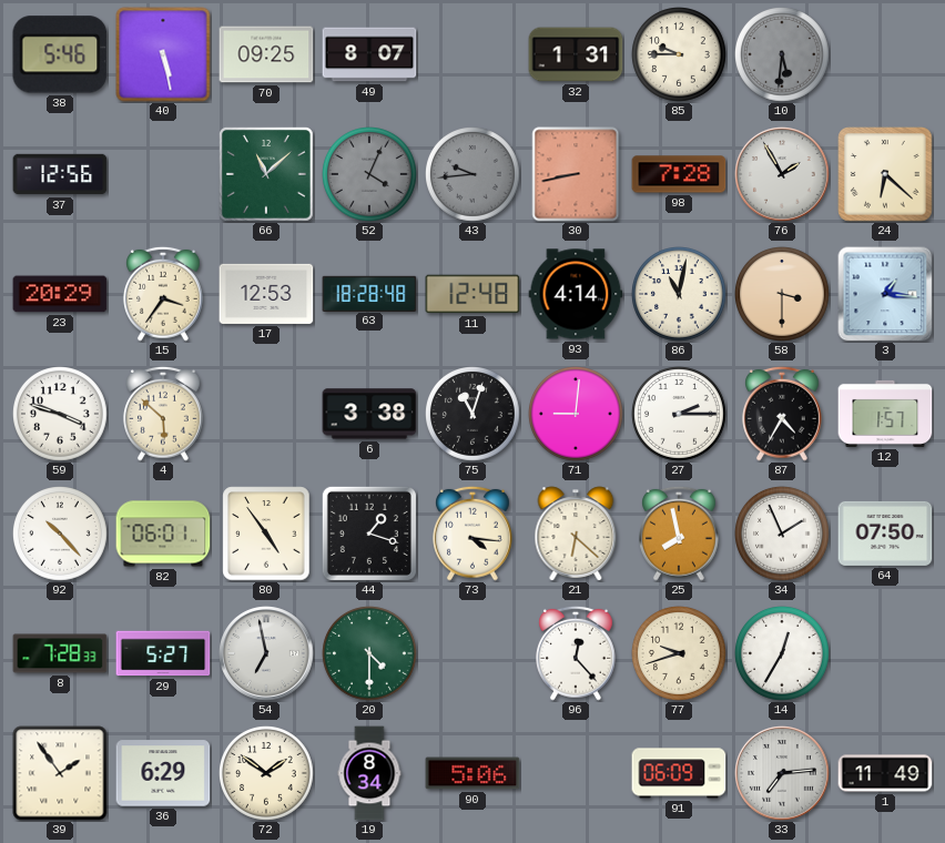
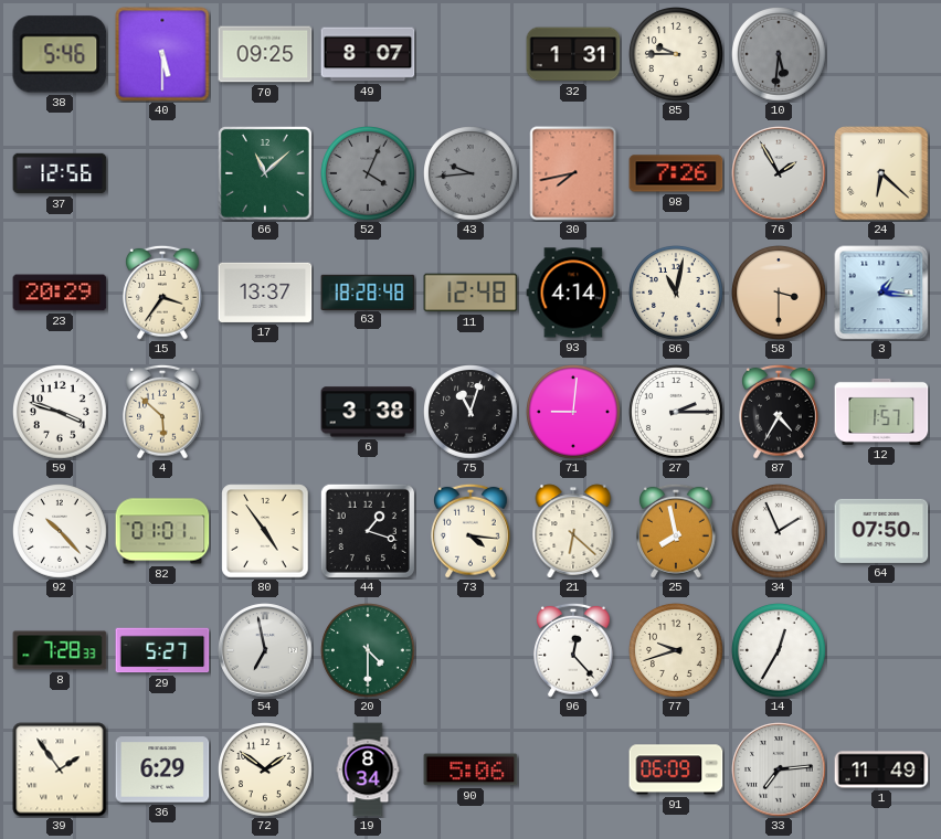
40: 5:28 -> 5:30 (162, 54)
30: 8:43 -> 7:43 (573, 173)
98: 7:28 -> 7:26 (676, 173)
17: 12:53 -> 13:37 (265, 293)
82: 06:01 -> 01:01 (162, 531)
